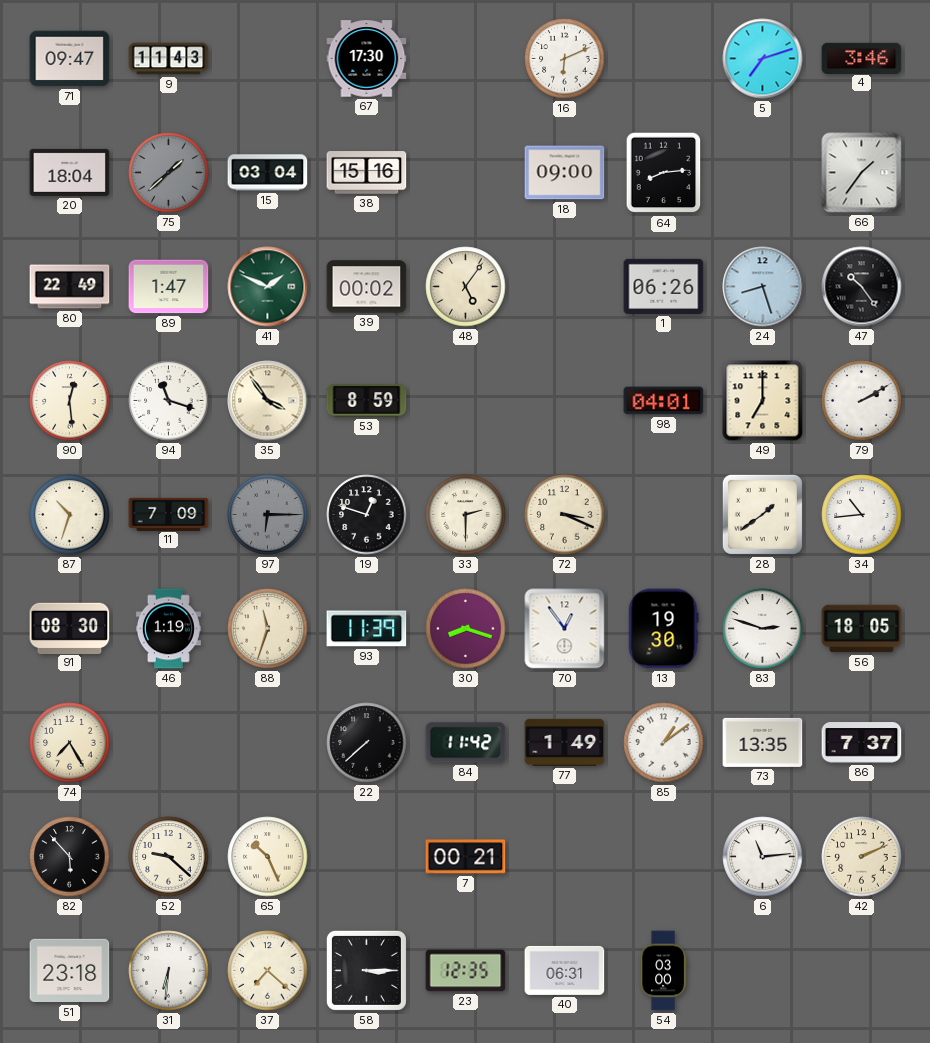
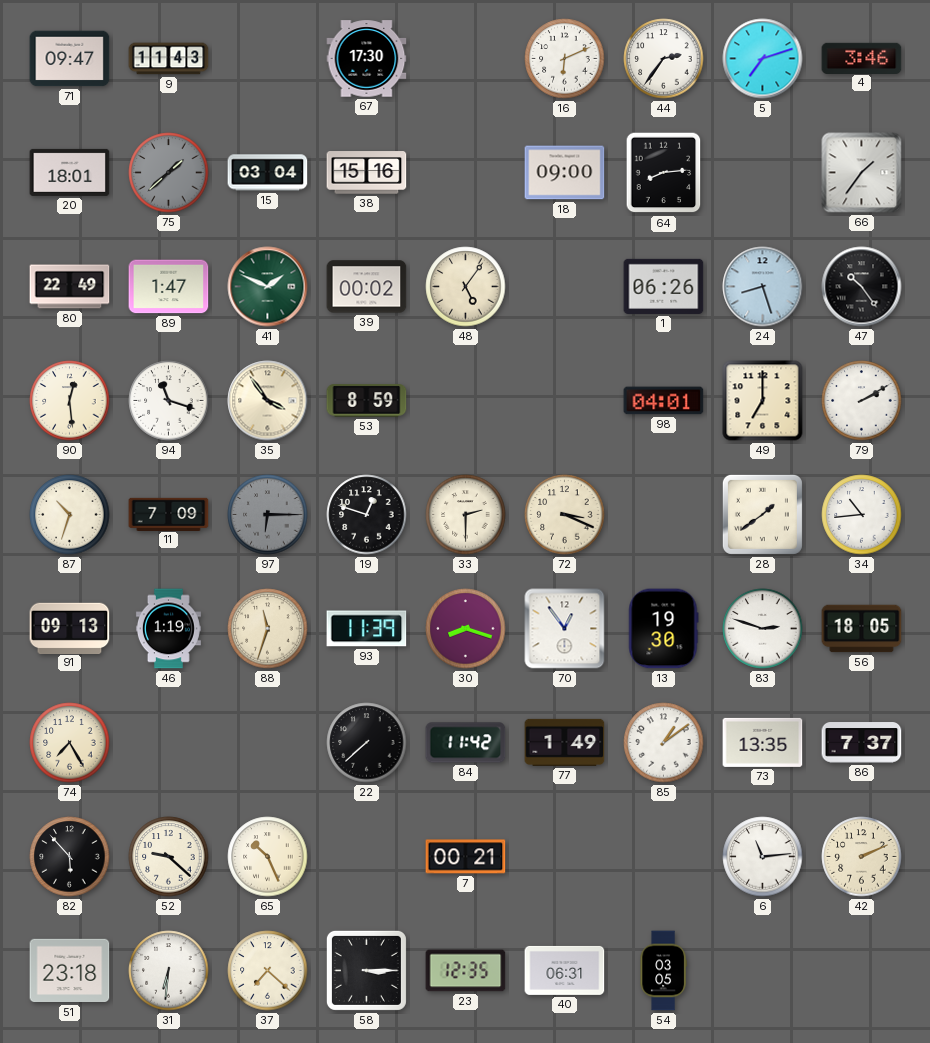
44: none -> 2:36 (664, 59)
20: 18:04 -> 18:01 (70, 172)
91: 08:30 -> 09:13 (70, 628)
54: 03:00 -> 03:05 (663, 971)
